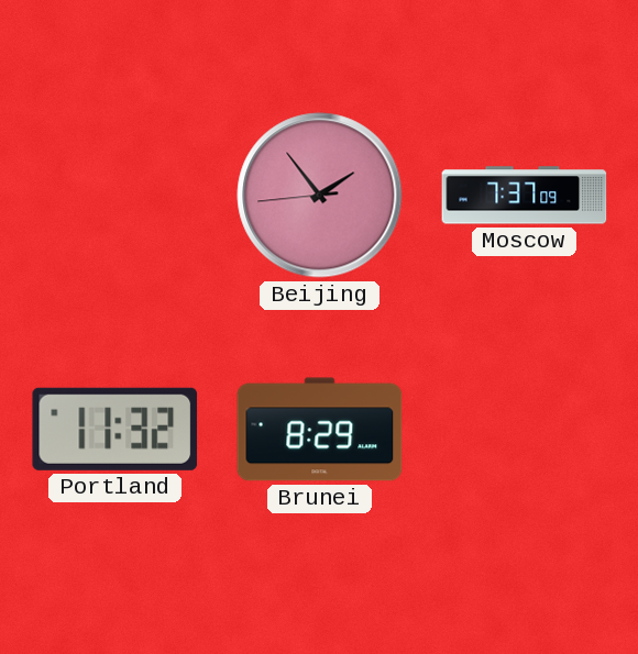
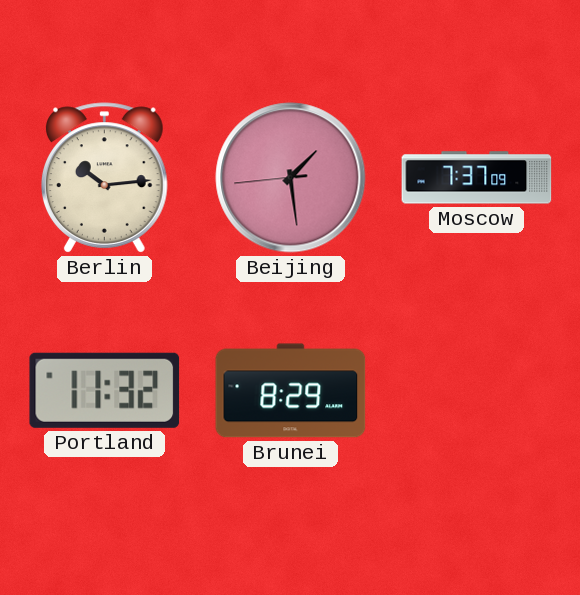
Berlin: none -> 10:14 (104, 178)
Beijing: 1:53 -> 1:28 (291, 178)
